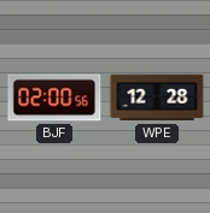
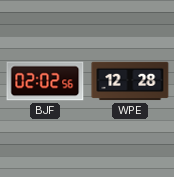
BJF: 02:00 -> 02:02 (45, 81)
